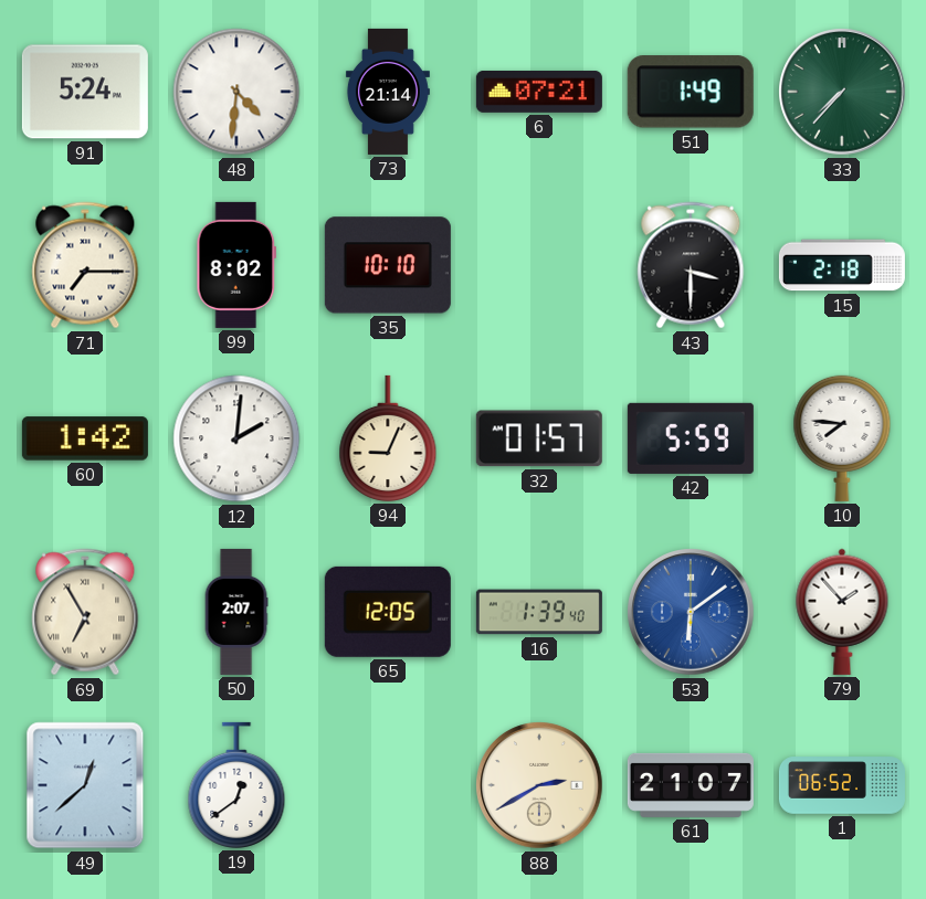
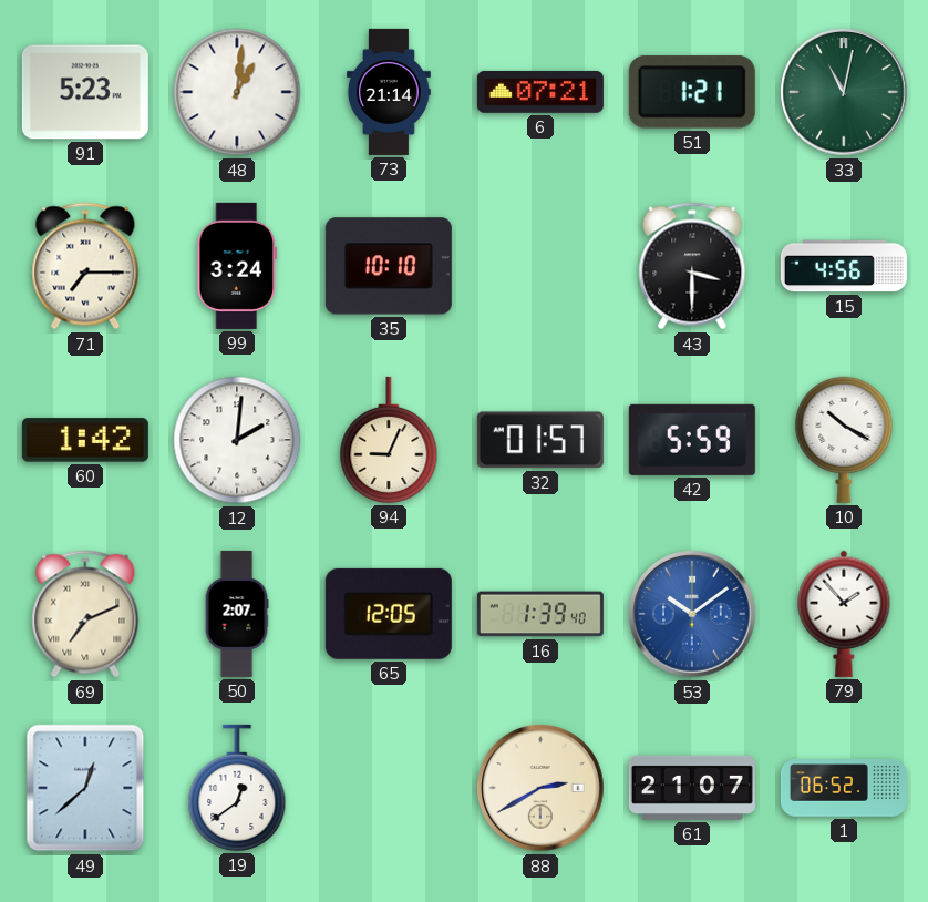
91: 5:24 -> 5:23 (85, 92)
48: 4:31 -> 1:01 (237, 92)
51: 1:49 -> 1:21 (692, 92)
33: 7:37 -> 11:02 (844, 92)
99: 8:02 -> 3:24 (236, 266)
15: 2:18 -> 4:56 (844, 266)
10: 7:46 -> 10:20 (844, 440)
69: 6:55 -> 7:11 (85, 614)
53: 6:09 -> 10:09 (692, 614)
